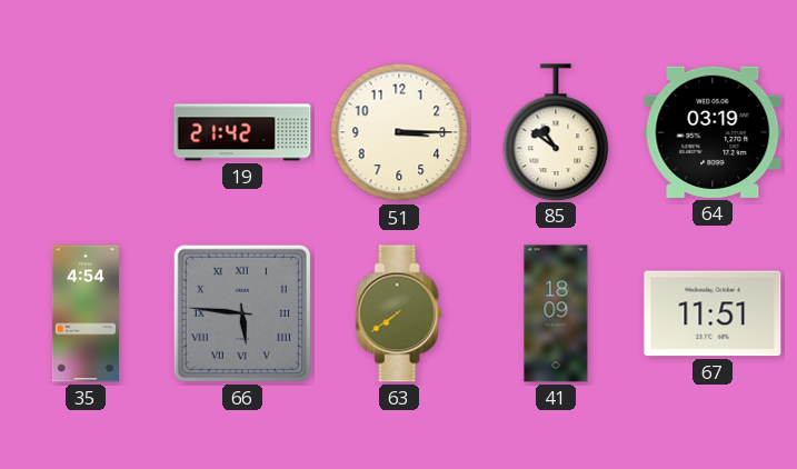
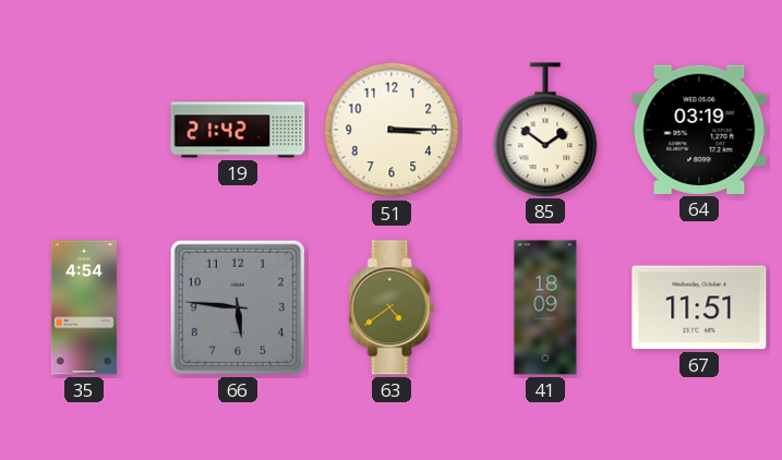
85: 10:51 -> 1:51 (545, 130)
66 numerals: Roman -> Arabic (238, 307)
63: 7:39 -> 4:39 (392, 307)
